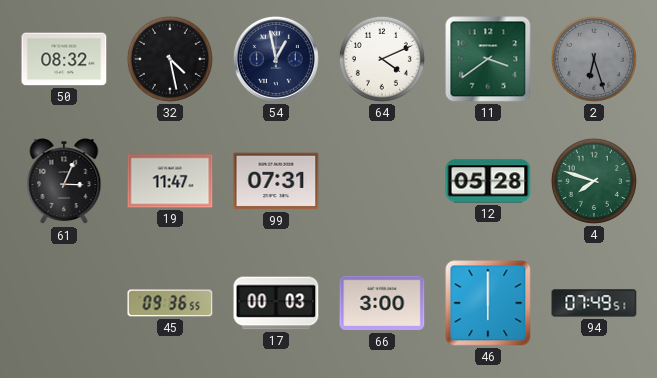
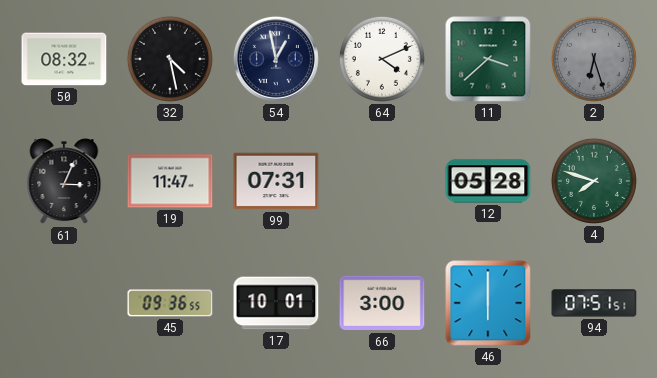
11: 3:39 -> 3:38 (488, 59)
17: 00:03 -> 10:01 (276, 303)
94: 07:49 -> 07:51 (594, 303)
